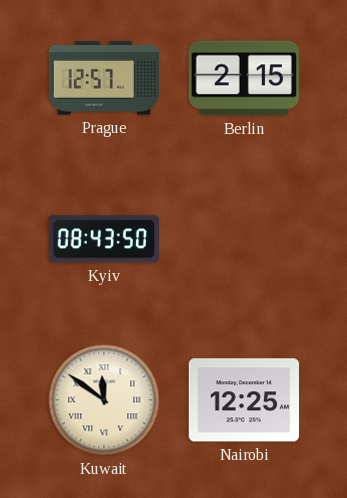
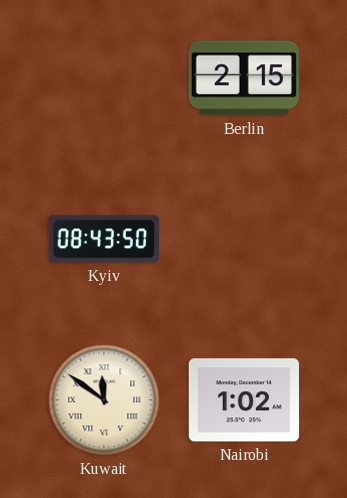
Prague: 12:57 -> none (104, 78)
Nairobi: 12:25 -> 1:02 (243, 400)
